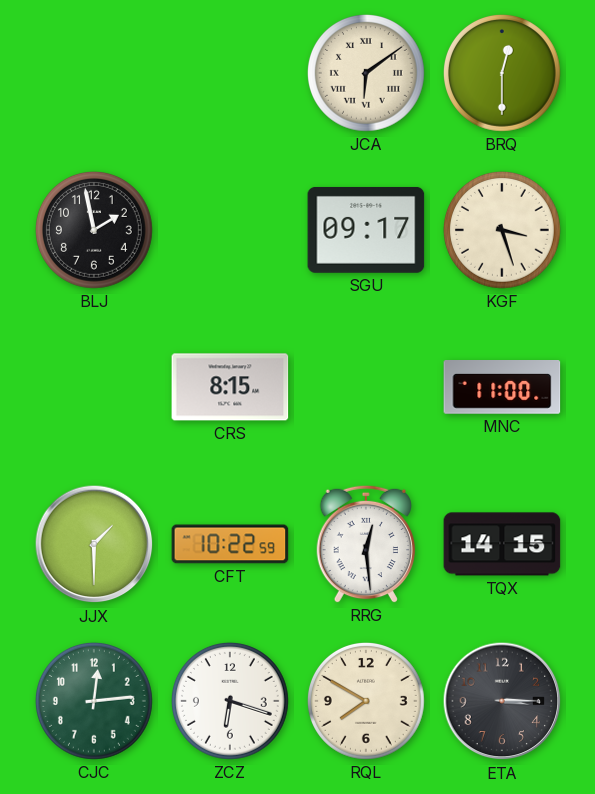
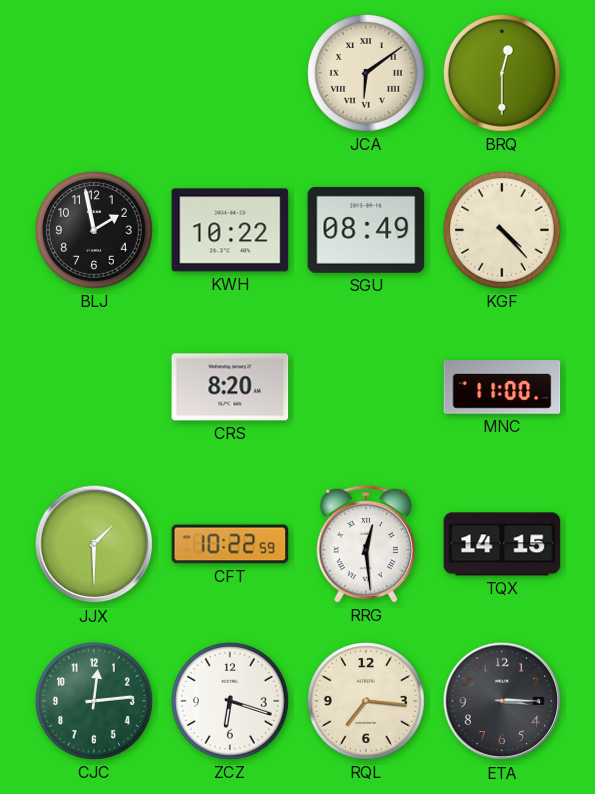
KWH: none -> 10:22 (230, 230)
SGU: 09:17 -> 08:49 (366, 230)
KGF: 3:27 -> 4:23 (502, 230)
CRS: 8:15 -> 8:20 (230, 387)
RQL: 7:50 -> 7:16 (366, 701)
